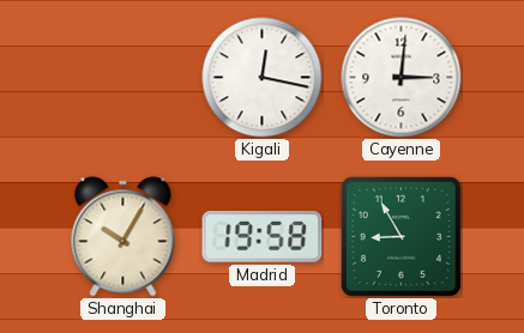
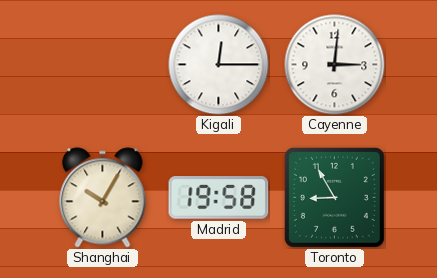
Kigali: 12:17 -> 12:15 (219, 65)
